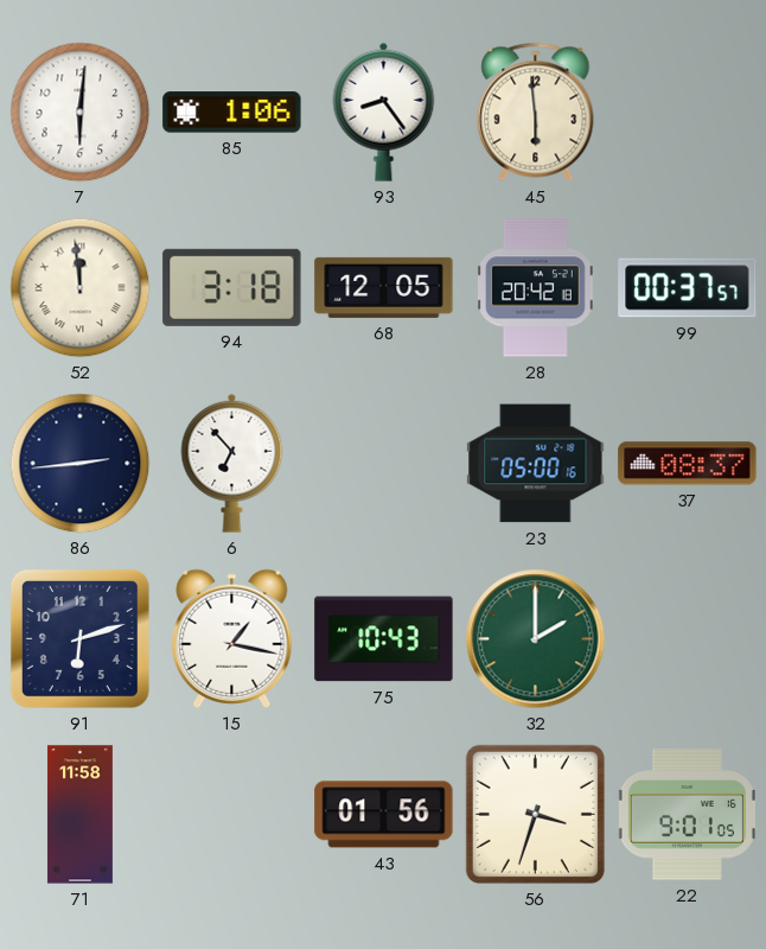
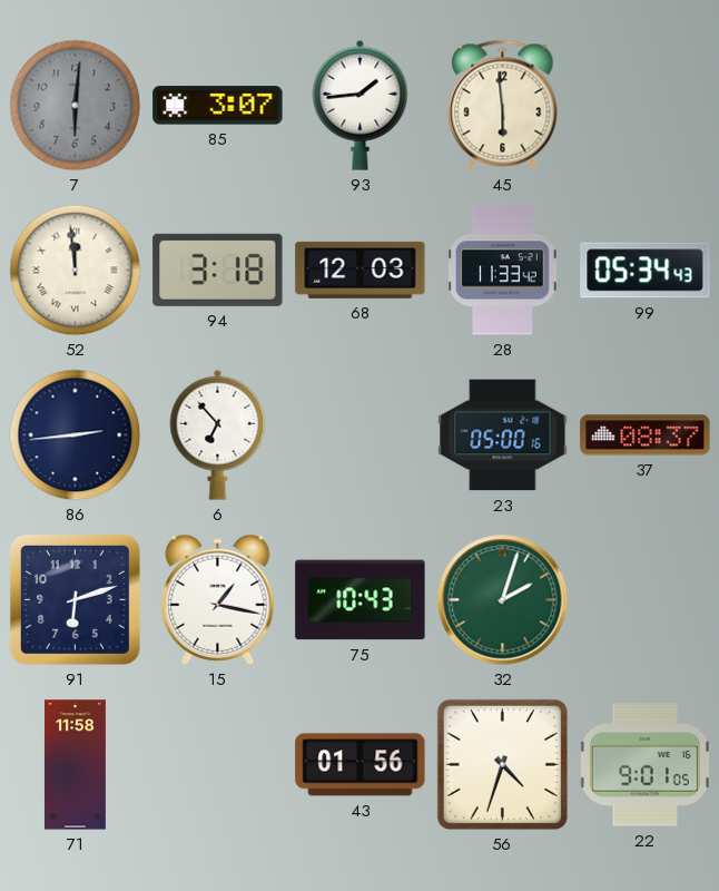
7 dial: white -> grey (76, 106)
85: 1:06 -> 3:07 (218, 106)
93: 8:24 -> 1:44 (361, 105)
68: 12:05 -> 12:03 (361, 270)
28: 20:42 -> 11:33 (503, 271)
99: 00:37 -> 05:34 (646, 271)
32: 2:00 -> 2:03 (503, 600)
56: 3:33 -> 4:33 (502, 764)
